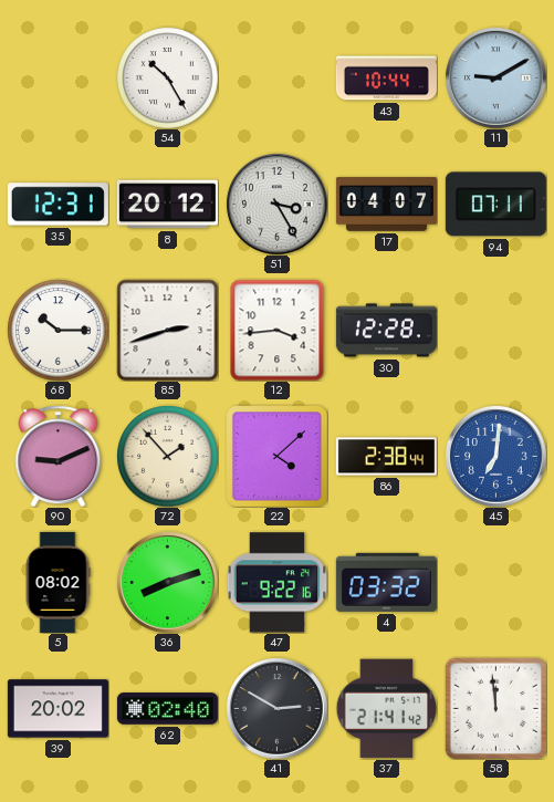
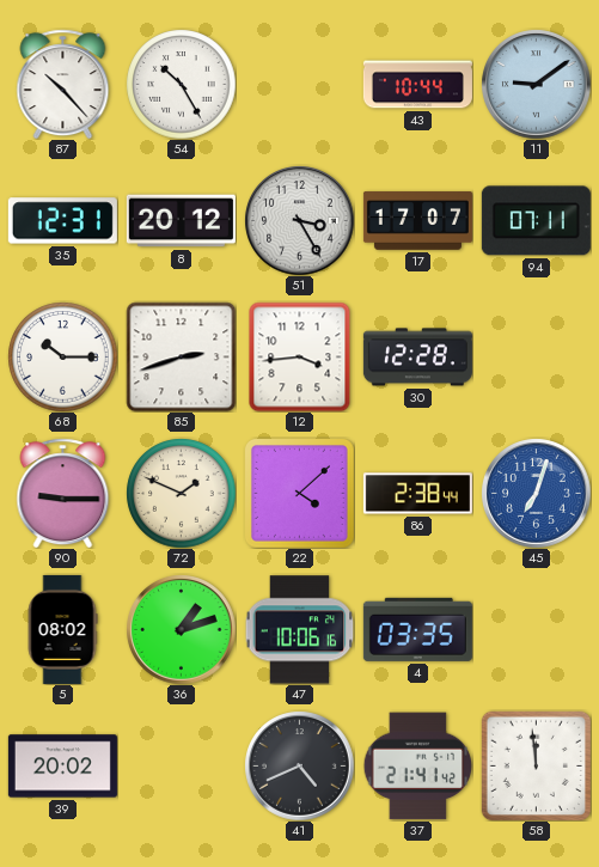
87: none -> 10:23 (63, 84)
11: 9:10 -> 9:09 (536, 84)
17: 04:07 -> 17:07 (417, 221)
90: 9:11 -> 9:15 (63, 493)
72: 1:53 -> 1:49 (181, 493)
45: 7:01 -> 7:03 (536, 493)
36: 8:12 -> 1:12 (181, 629)
47: 9:22 -> 10:06 (299, 630)
4: 03:32 -> 03:35 (417, 629)
62: 02:40 -> none (167, 709)
41: 2:50 -> 4:41 (299, 765)
